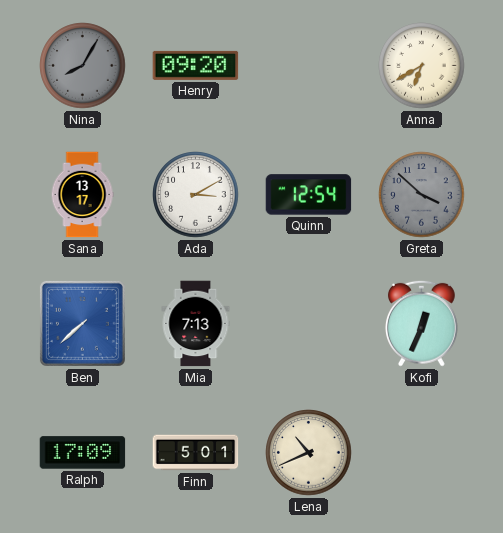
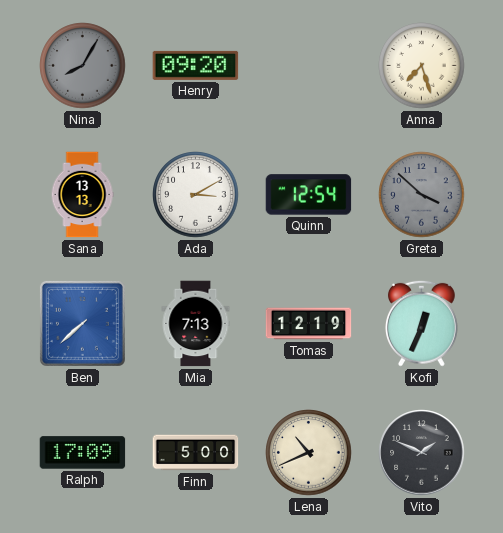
Anna: 6:40 -> 7:27 (422, 66)
Sana: 13:17 -> 13:13 (82, 195)
Tomas: none -> 12:19 (309, 324)
Finn: 5:01 -> 5:00 (196, 453)
Vito: none -> 1:49 (422, 453)
